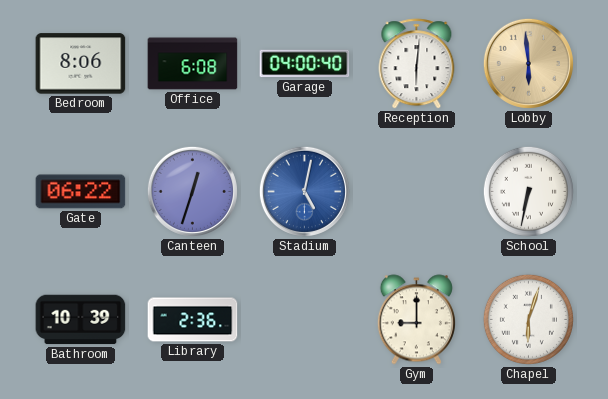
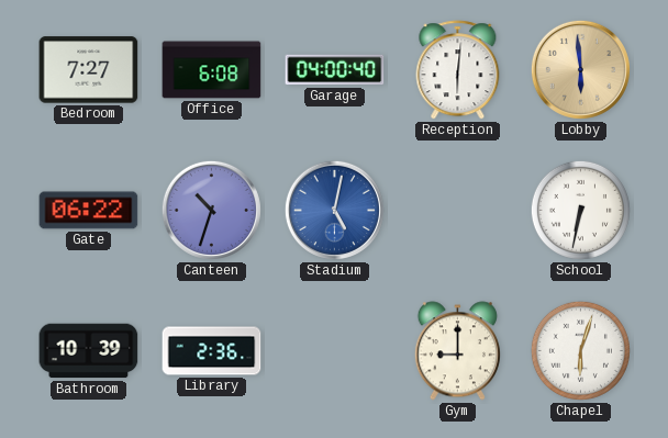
Bedroom: 8:06 -> 7:27 (89, 70)
Canteen: 12:33 -> 10:33 (211, 210)
